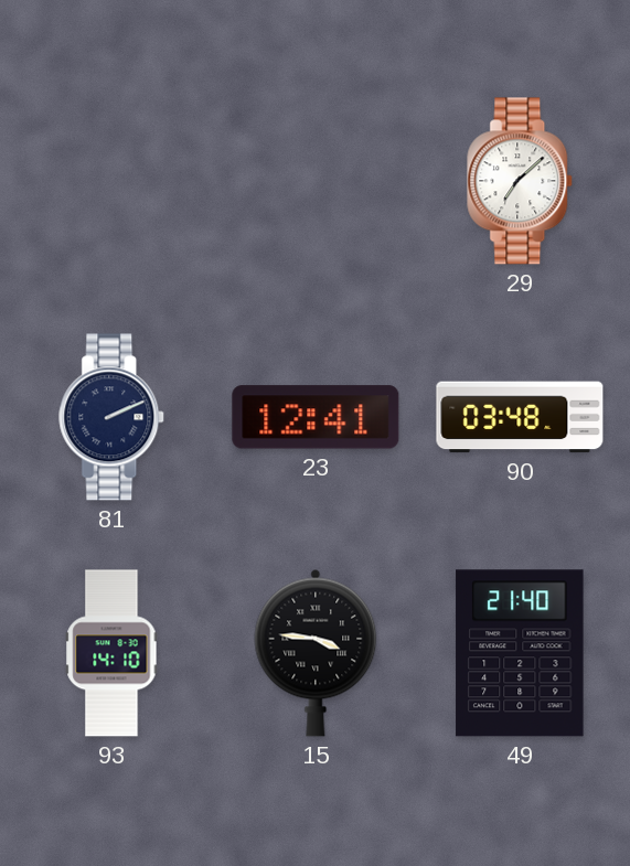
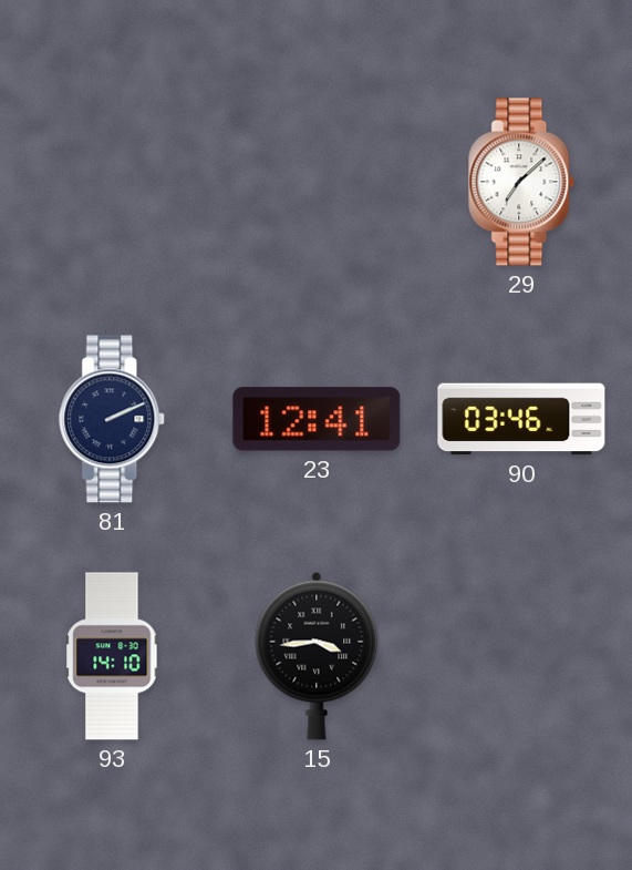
90: 03:48 -> 03:46 (521, 419)
15: 3:46 -> 3:44 (317, 656)
49: 21:40 -> none (520, 653)
